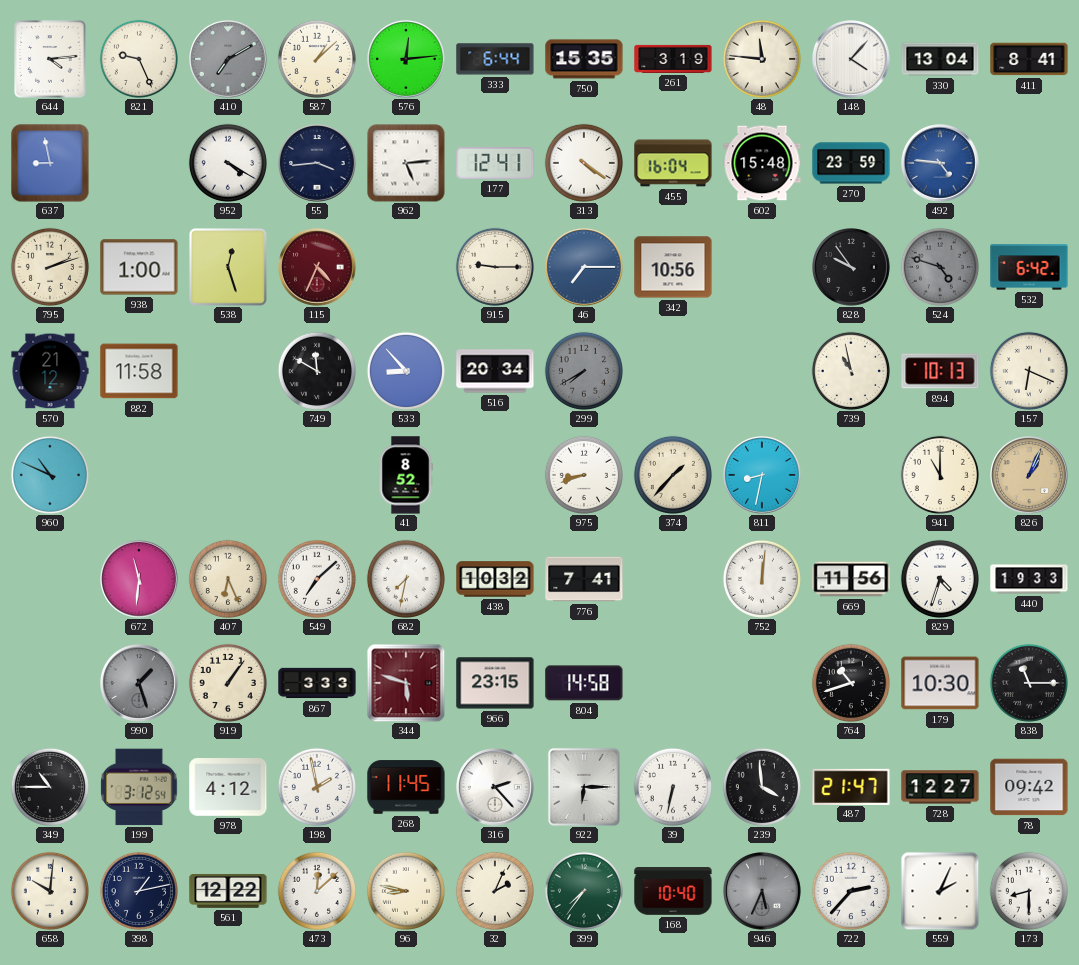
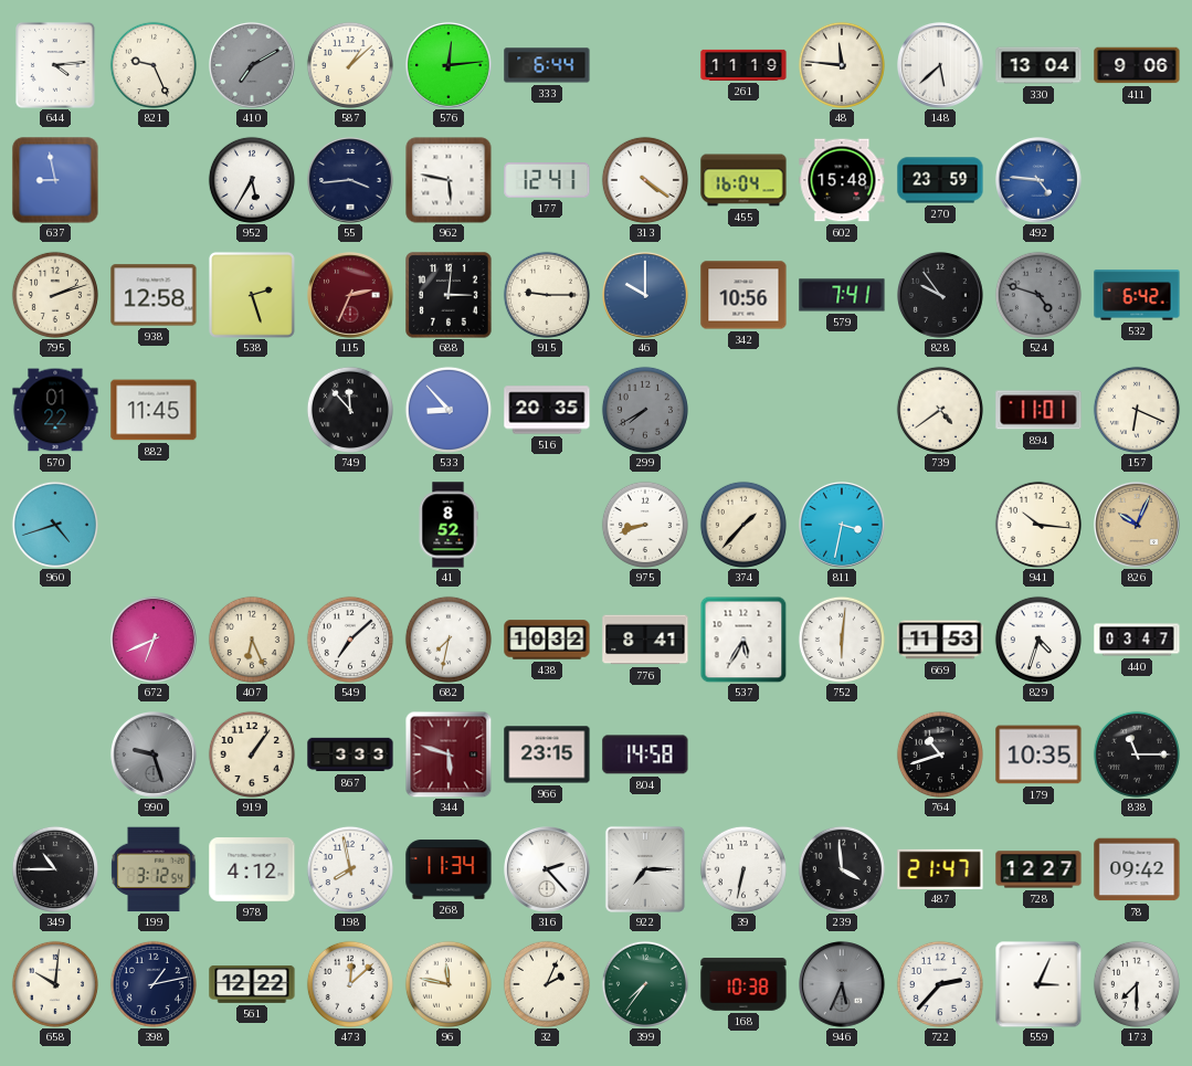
750: 15:35 -> none (584, 59)
261: 3:19 -> 11:19 (743, 65)
148: 4:07 -> 5:38 (941, 66)
411: 8:41 -> 9:06 (1137, 65)
952: 4:20 -> 5:35 (252, 180)
962: 5:14 -> 5:47 (449, 180)
938: 1:00 -> 12:58 (154, 295)
538: 12:27 -> 2:27 (252, 295)
115: 4:34 -> 2:34 (351, 296)
688: none -> 3:01 (449, 295)
46: 7:15 -> 10:00 (646, 296)
579: none -> 7:41 (842, 295)
570: 21:12 -> 01:22 (55, 410)
882: 11:58 -> 11:45 (154, 410)
749: 11:50 -> 11:53 (350, 410)
516: 20:34 -> 20:35 (547, 410)
739: 10:58 -> 4:39 (940, 410)
894: 10:13 -> 11:01 (1038, 410)
960: 10:49 -> 4:42 (55, 525)
811: 8:32 -> 3:32 (843, 526)
941: 11:00 -> 10:16 (1038, 525)
826: 1:04 -> 10:04 (1138, 526)
672: 11:31 -> 6:41 (155, 641)
776: 7:41 -> 8:41 (645, 640)
537: none -> 5:35 (743, 640)
752: 12:01 -> 6:01 (842, 640)
669: 11:56 -> 11:53 (940, 640)
440: 19:33 -> 03:47 (1137, 640)
990: 1:27 -> 9:27 (155, 756)
179: 10:30 -> 10:35 (1038, 754)
198: 1:58 -> 7:58 (350, 869)
268: 11:45 -> 11:34 (449, 869)
922: 6:15 -> 7:15 (645, 869)
96: 8:47 -> 11:47 (449, 984)
168: 10:40 -> 10:38 (743, 984)
559: 2:04 -> 3:04 (1038, 984)
173: 8:30 -> 7:30 (1137, 984)
